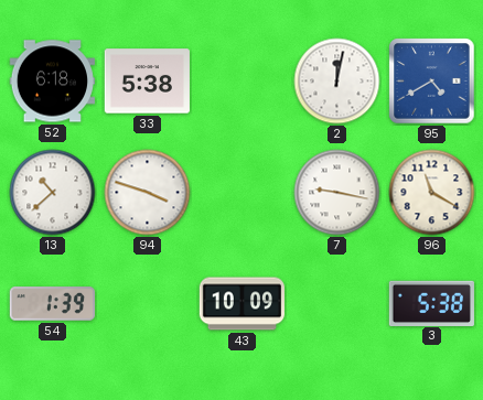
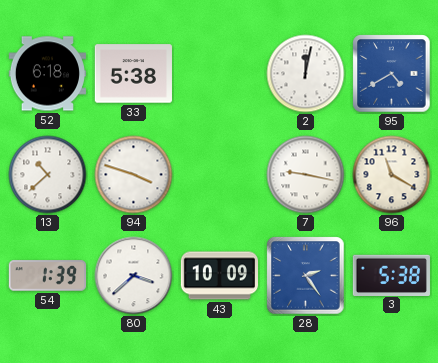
80: none -> 3:38 (134, 276)
28: none -> 2:24 (306, 276)
